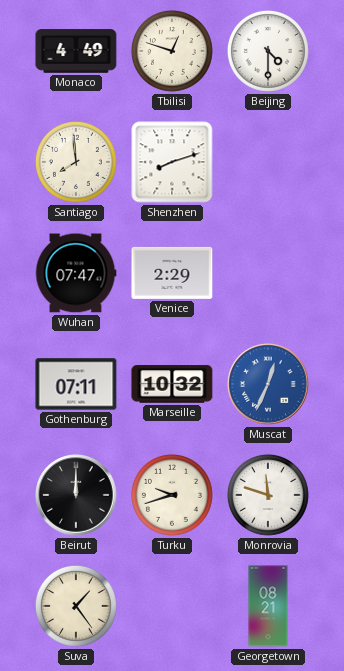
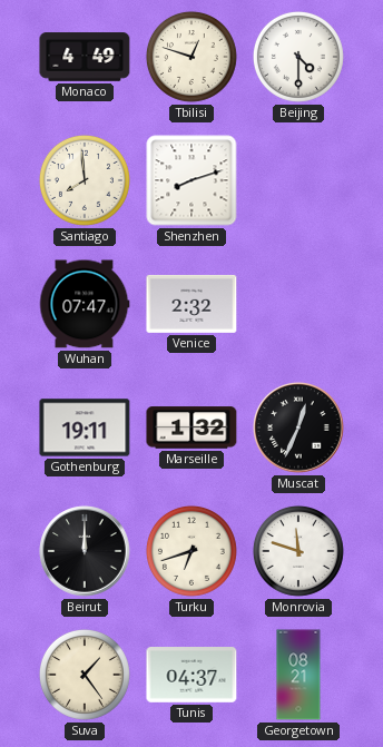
Venice: 2:29 -> 2:32 (191, 304)
Gothenburg: 07:11 -> 19:11 (85, 427)
Marseille: 10:32 -> 1:32 (191, 427)
Muscat dial: blue -> black (298, 427)
Turku: 9:42 -> 6:42 (191, 551)
Tunis: none -> 04:37 (191, 676)
